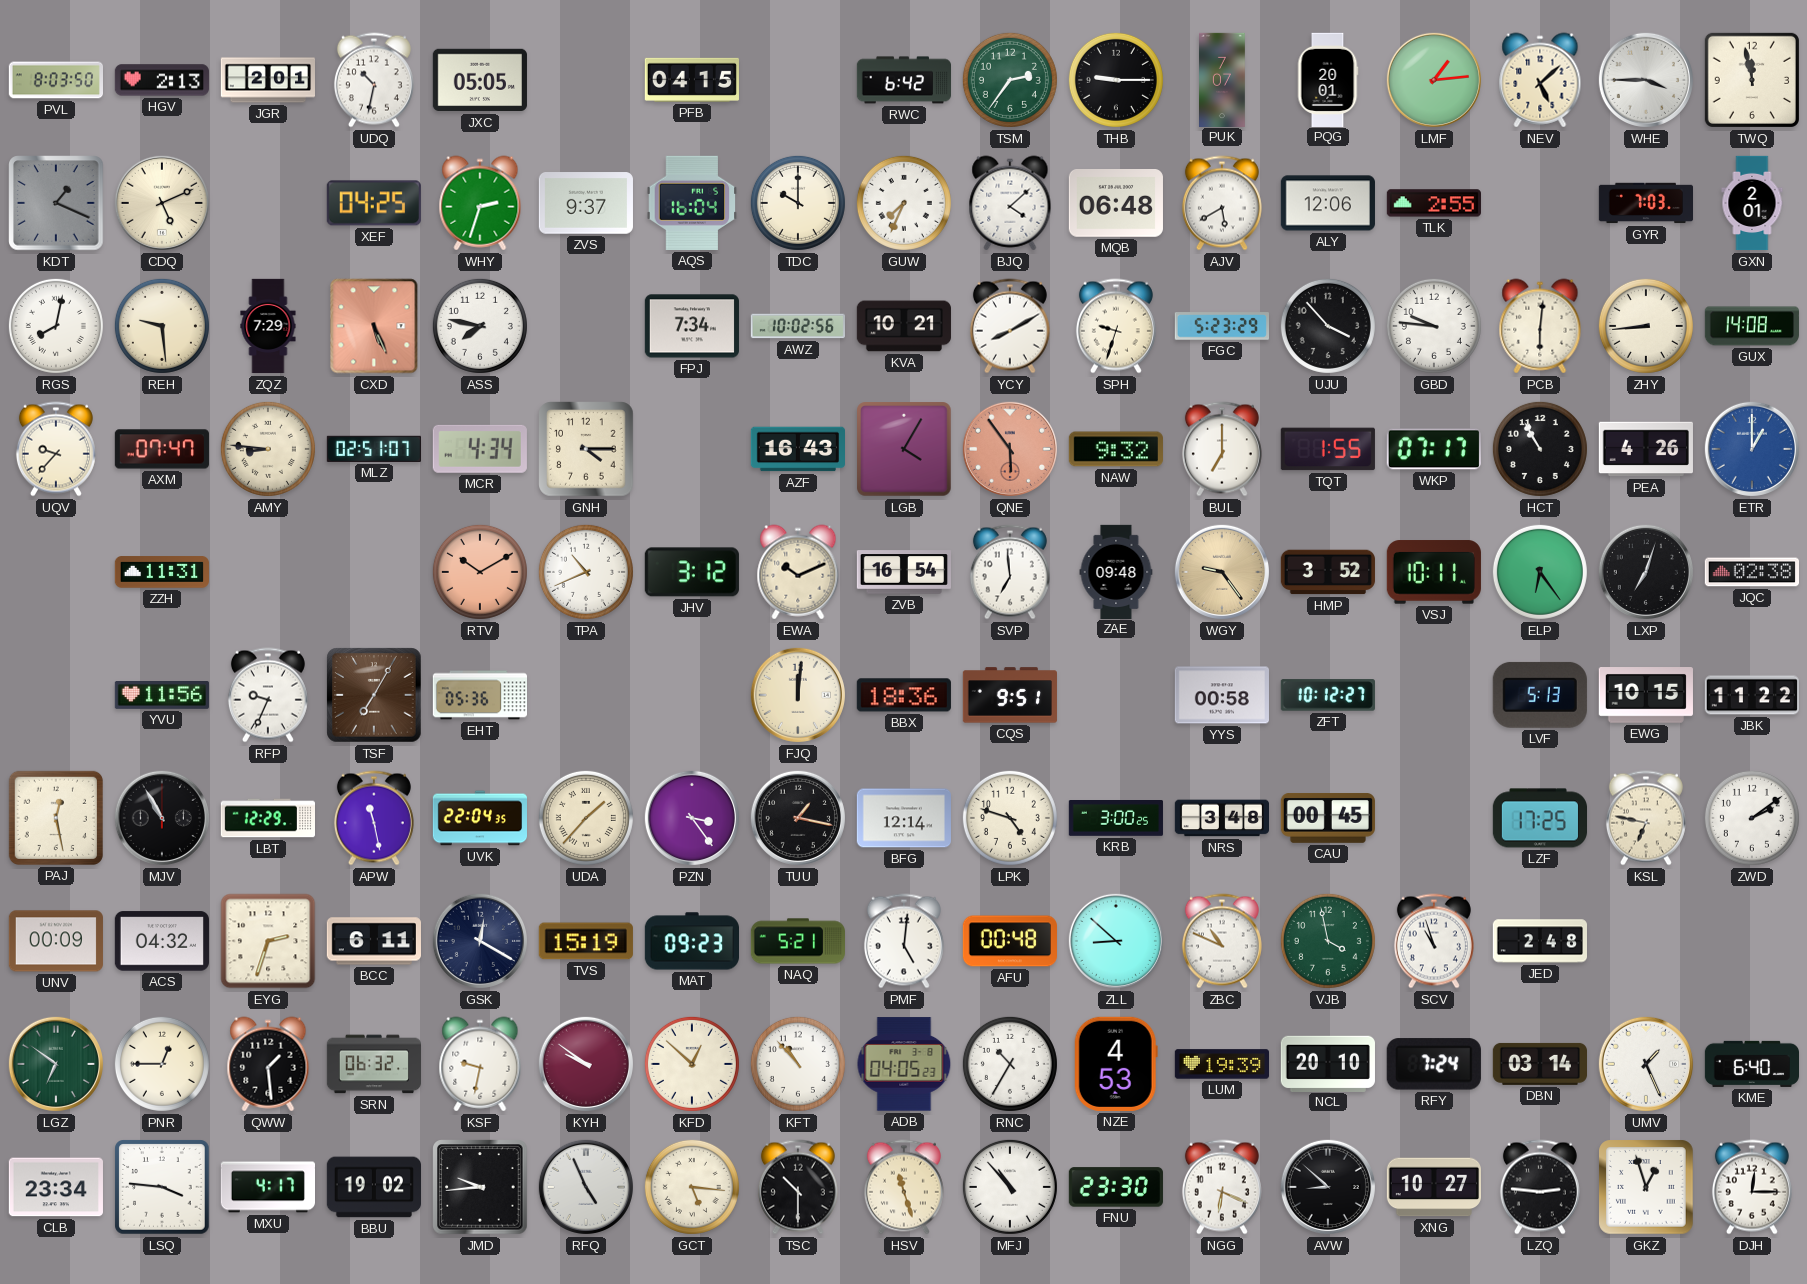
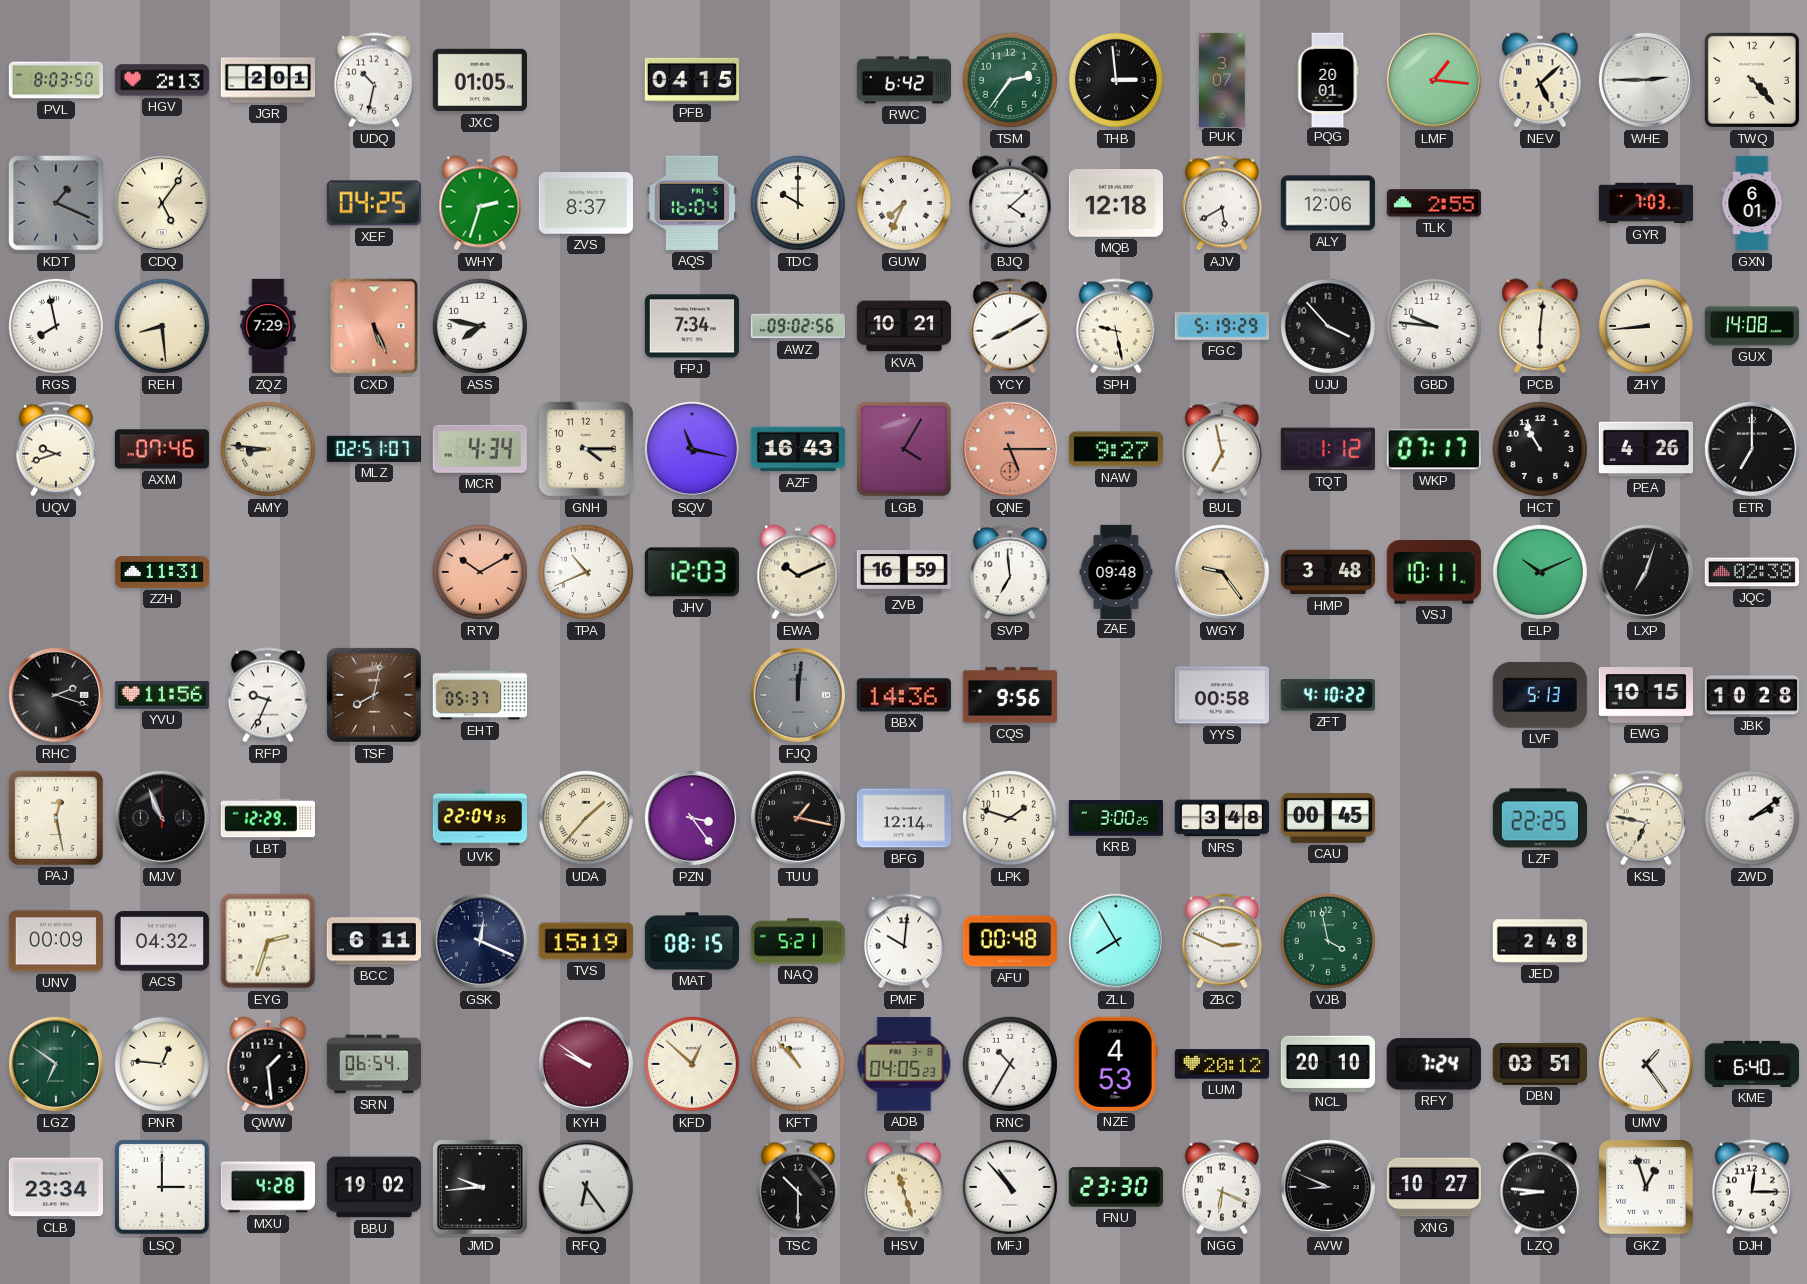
JXC: 05:05 -> 01:05 (480, 80)
THB: 9:15 -> 2:59 (1116, 80)
PUK: 7:07 -> 3:07 (1223, 79)
LMF: 1:14 -> 1:16 (1434, 80)
WHE: 3:45 -> 2:45 (1646, 80)
TWQ: 11:58 -> 4:23 (1752, 80)
CDQ: 5:11 -> 5:06 (162, 203)
ZVS: 9:37 -> 8:37 (586, 203)
MQB: 06:48 -> 12:18 (1116, 204)
GXN: 2:01 -> 6:01 (1752, 203)
RGS: 8:02 -> 7:58 (56, 326)
REH: 9:29 -> 8:29 (162, 326)
AWZ: 10:02 -> 09:02 (797, 326)
SPH: 9:33 -> 9:28 (1116, 326)
FGC: 5:23 -> 5:19 (1221, 326)
UQV: 9:37 -> 9:42 (56, 449)
AXM: 07:47 -> 07:46 (161, 449)
SQV: none -> 11:17 (692, 449)
QNE: 5:54 -> 5:15 (1010, 449)
NAW: 9:32 -> 9:27 (1116, 449)
BUL: 7:00 -> 6:58 (1222, 449)
TQT: 1:55 -> 1:12 (1328, 449)
ETR: 1:00 -> 7:00 (1752, 449)
ETR dial: blue -> black (1752, 449)
JHV: 3:12 -> 12:03 (692, 572)
ZVB: 16:54 -> 16:59 (903, 572)
HMP: 3:52 -> 3:48 (1328, 572)
ELP: 6:24 -> 10:11 (1540, 572)
RHC: none -> 2:18 (56, 695)
TSF: 7:05 -> 8:02 (374, 695)
EHT: 05:36 -> 05:37 (479, 695)
FJQ dial: cream -> grey (798, 695)
BBX: 18:36 -> 14:36 (904, 695)
CQS: 9:51 -> 9:56 (1010, 695)
ZFT: 10:12 -> 4:10 (1328, 695)
JBK: 11:22 -> 10:28 (1751, 695)
MJV: 10:55 -> 10:56 (162, 818)
APW: 11:28 -> none (374, 818)
LPK: 4:48 -> 1:48 (1010, 818)
LZF: 17:25 -> 22:25 (1539, 818)
GSK: 12:20 -> 12:19 (480, 941)
MAT: 09:23 -> 08:15 (691, 941)
PMF: 5:01 -> 10:01 (904, 941)
ZLL: 8:52 -> 7:55 (1116, 941)
ZBC: 10:49 -> 2:49 (1222, 941)
SCV: 10:57 -> none (1434, 941)
PNR: 12:45 -> 12:46 (162, 1064)
SRN: 06:32 -> 06:54 (373, 1064)
KSF: 9:32 -> none (480, 1064)
LUM: 19:39 -> 20:12 (1221, 1064)
DBN: 03:14 -> 03:51 (1539, 1064)
UMV: 1:26 -> 1:24 (1646, 1064)
LSQ: 3:46 -> 3:00 (162, 1187)
MXU: 4:17 -> 4:28 (267, 1187)
RFQ: 4:56 -> 6:24 (586, 1187)
GCT: 5:16 -> none (692, 1187)
AVW: 8:52 -> 8:49 (1328, 1187)
LZQ: 2:46 -> 8:46 (1540, 1187)
